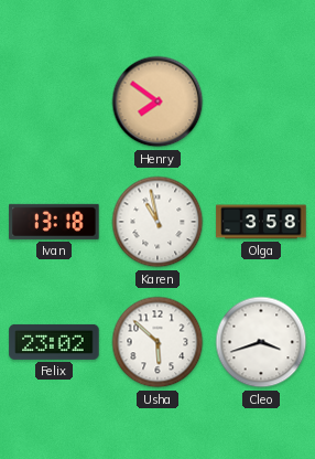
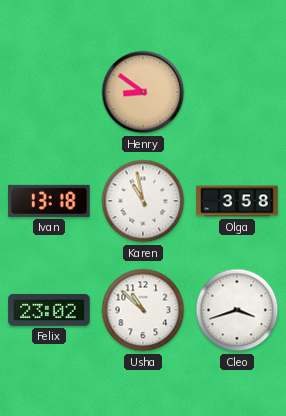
Henry: 7:51 -> 8:51 (143, 92)
Usha: 5:52 -> 10:52 (143, 310)
